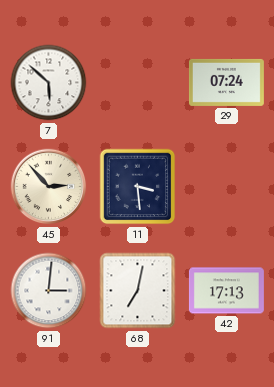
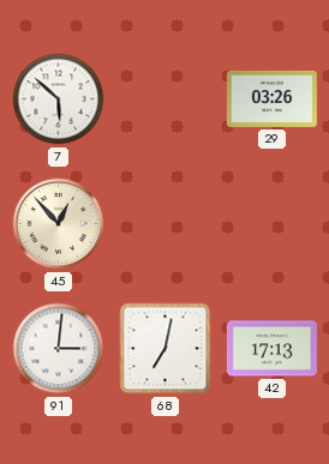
29: 07:24 -> 03:26 (271, 98)
45: 2:53 -> 12:53 (59, 224)
11: 3:29 -> none (138, 187)
